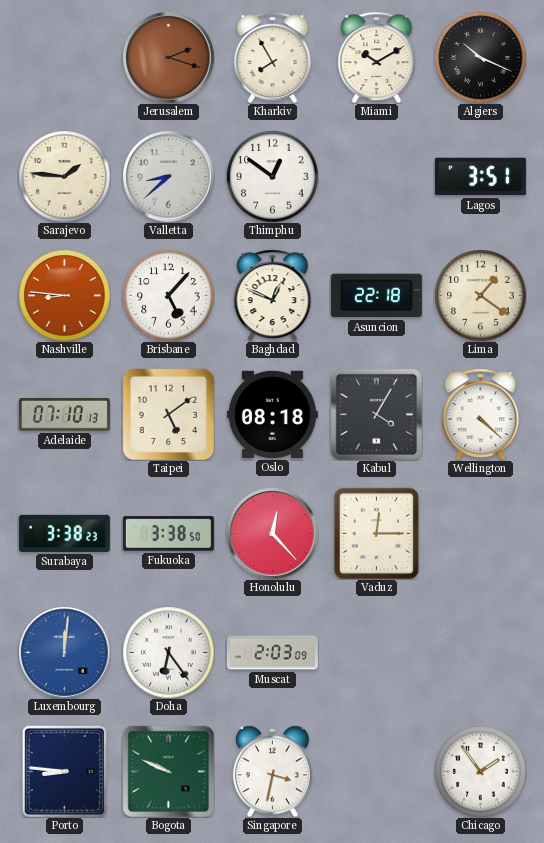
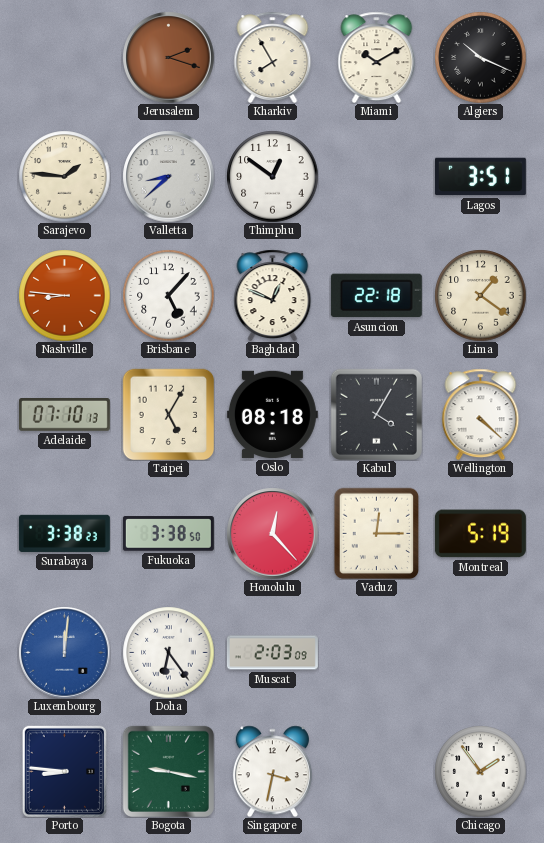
Taipei: 5:09 -> 5:05 (168, 414)
Montreal: none -> 5:19 (480, 534)
Bogota: 9:49 -> 9:17 (168, 771)
